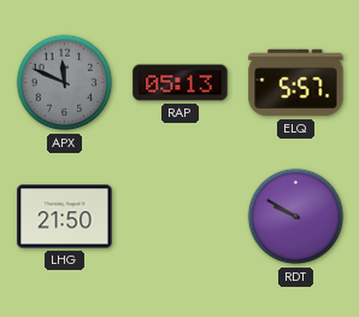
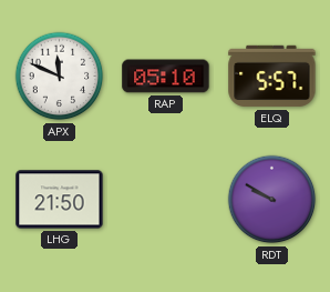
APX dial: grey -> white (60, 77)
RAP: 05:13 -> 05:10 (166, 77)
